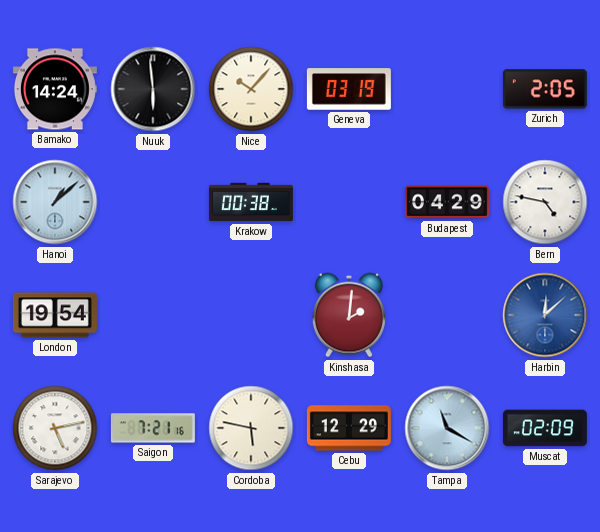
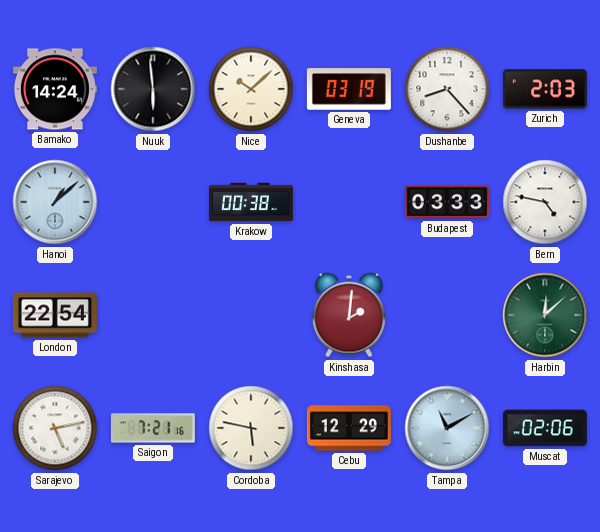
Nice: 10:07 -> 10:08 (251, 89)
Dushanbe: none -> 8:23 (447, 89)
Zurich: 2:05 -> 2:03 (545, 89)
Budapest: 04:29 -> 03:33 (447, 202)
London: 19:54 -> 22:54 (55, 315)
Harbin dial: blue -> green (545, 315)
Tampa: 11:20 -> 11:10 (447, 428)
Muscat: 02:09 -> 02:06 (545, 428)
